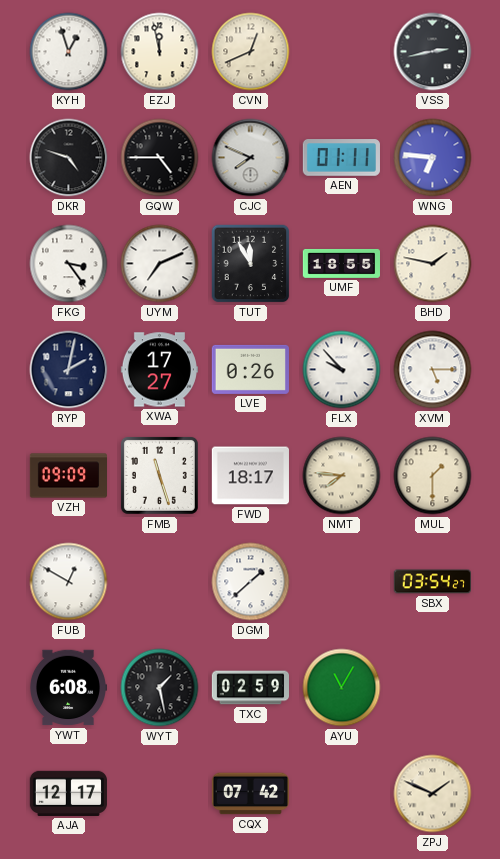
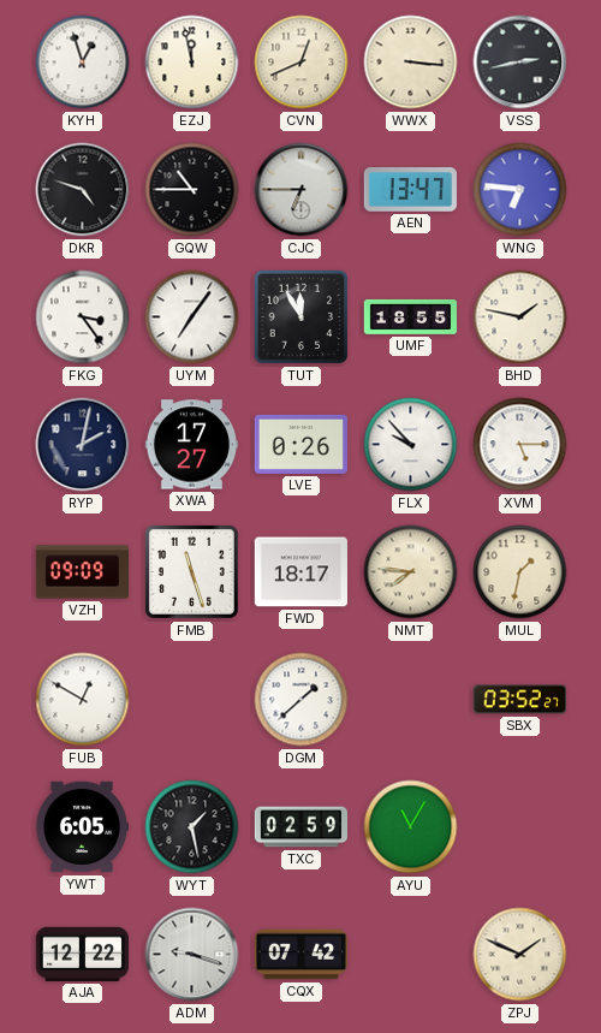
WWX: none -> 3:16 (411, 63)
GQW: 4:45 -> 10:45 (192, 190)
CJC: 7:49 -> 6:45 (302, 190)
AEN: 01:11 -> 13:47 (410, 190)
UYM: 7:11 -> 7:06 (192, 317)
MUL: 1:30 -> 1:32 (520, 572)
SBX: 03:54 -> 03:52 (519, 700)
YWT: 6:08 -> 6:05 (81, 827)
AJA: 12:17 -> 12:22 (82, 954)
ADM: none -> 9:18 (192, 955)
